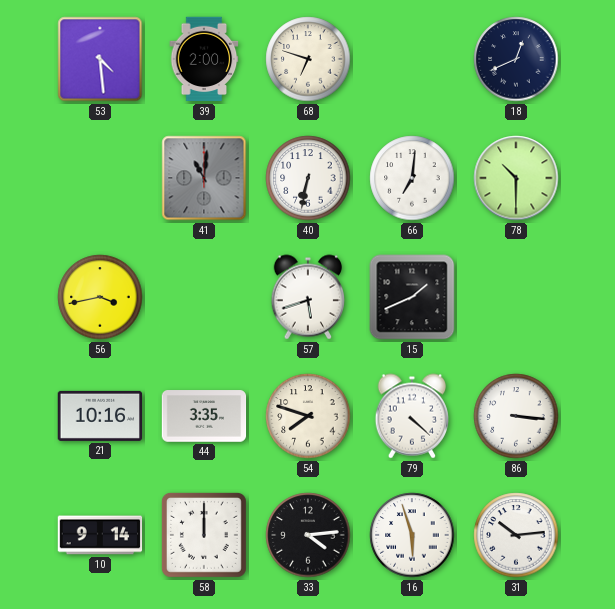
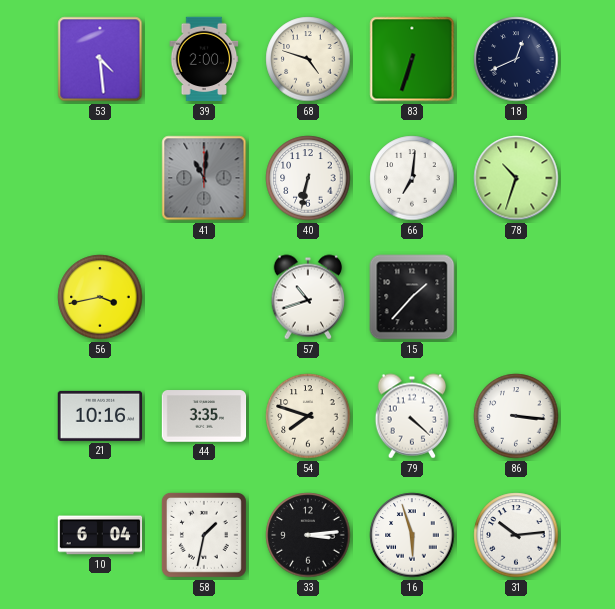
68: 6:48 -> 4:48 (308, 59)
83: none -> 6:33 (412, 59)
78: 10:30 -> 10:33 (516, 178)
57: 5:42 -> 10:42 (307, 297)
15: 1:41 -> 1:37 (412, 297)
10: 9:14 -> 6:04 (100, 535)
58: 12:00 -> 1:32 (204, 535)
33: 4:14 -> 3:14 (308, 535)
